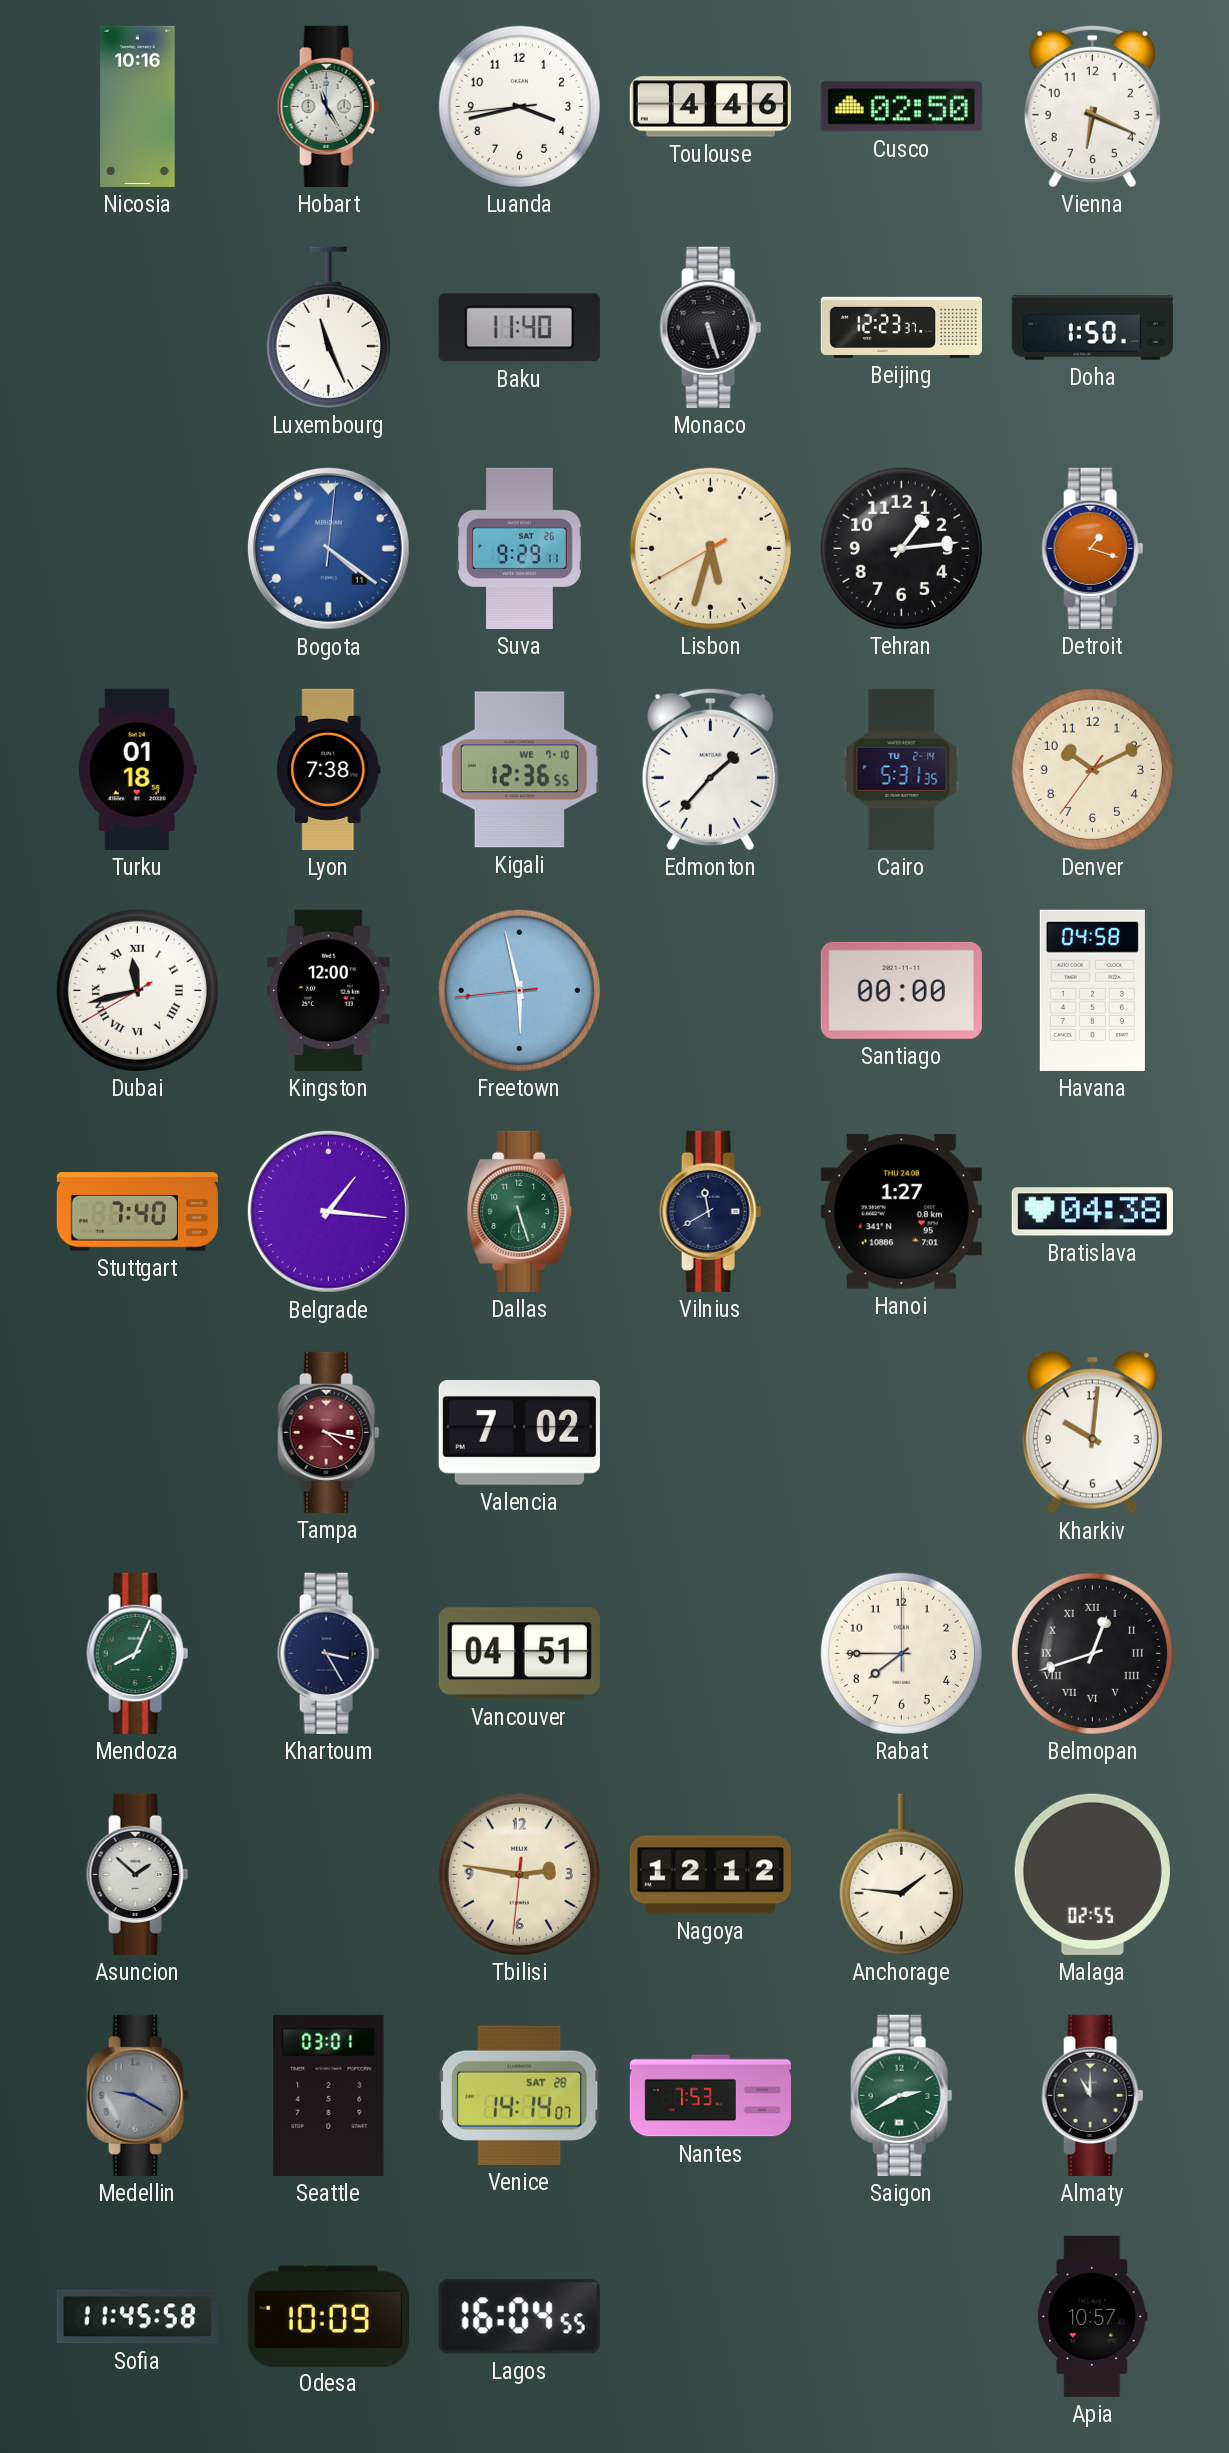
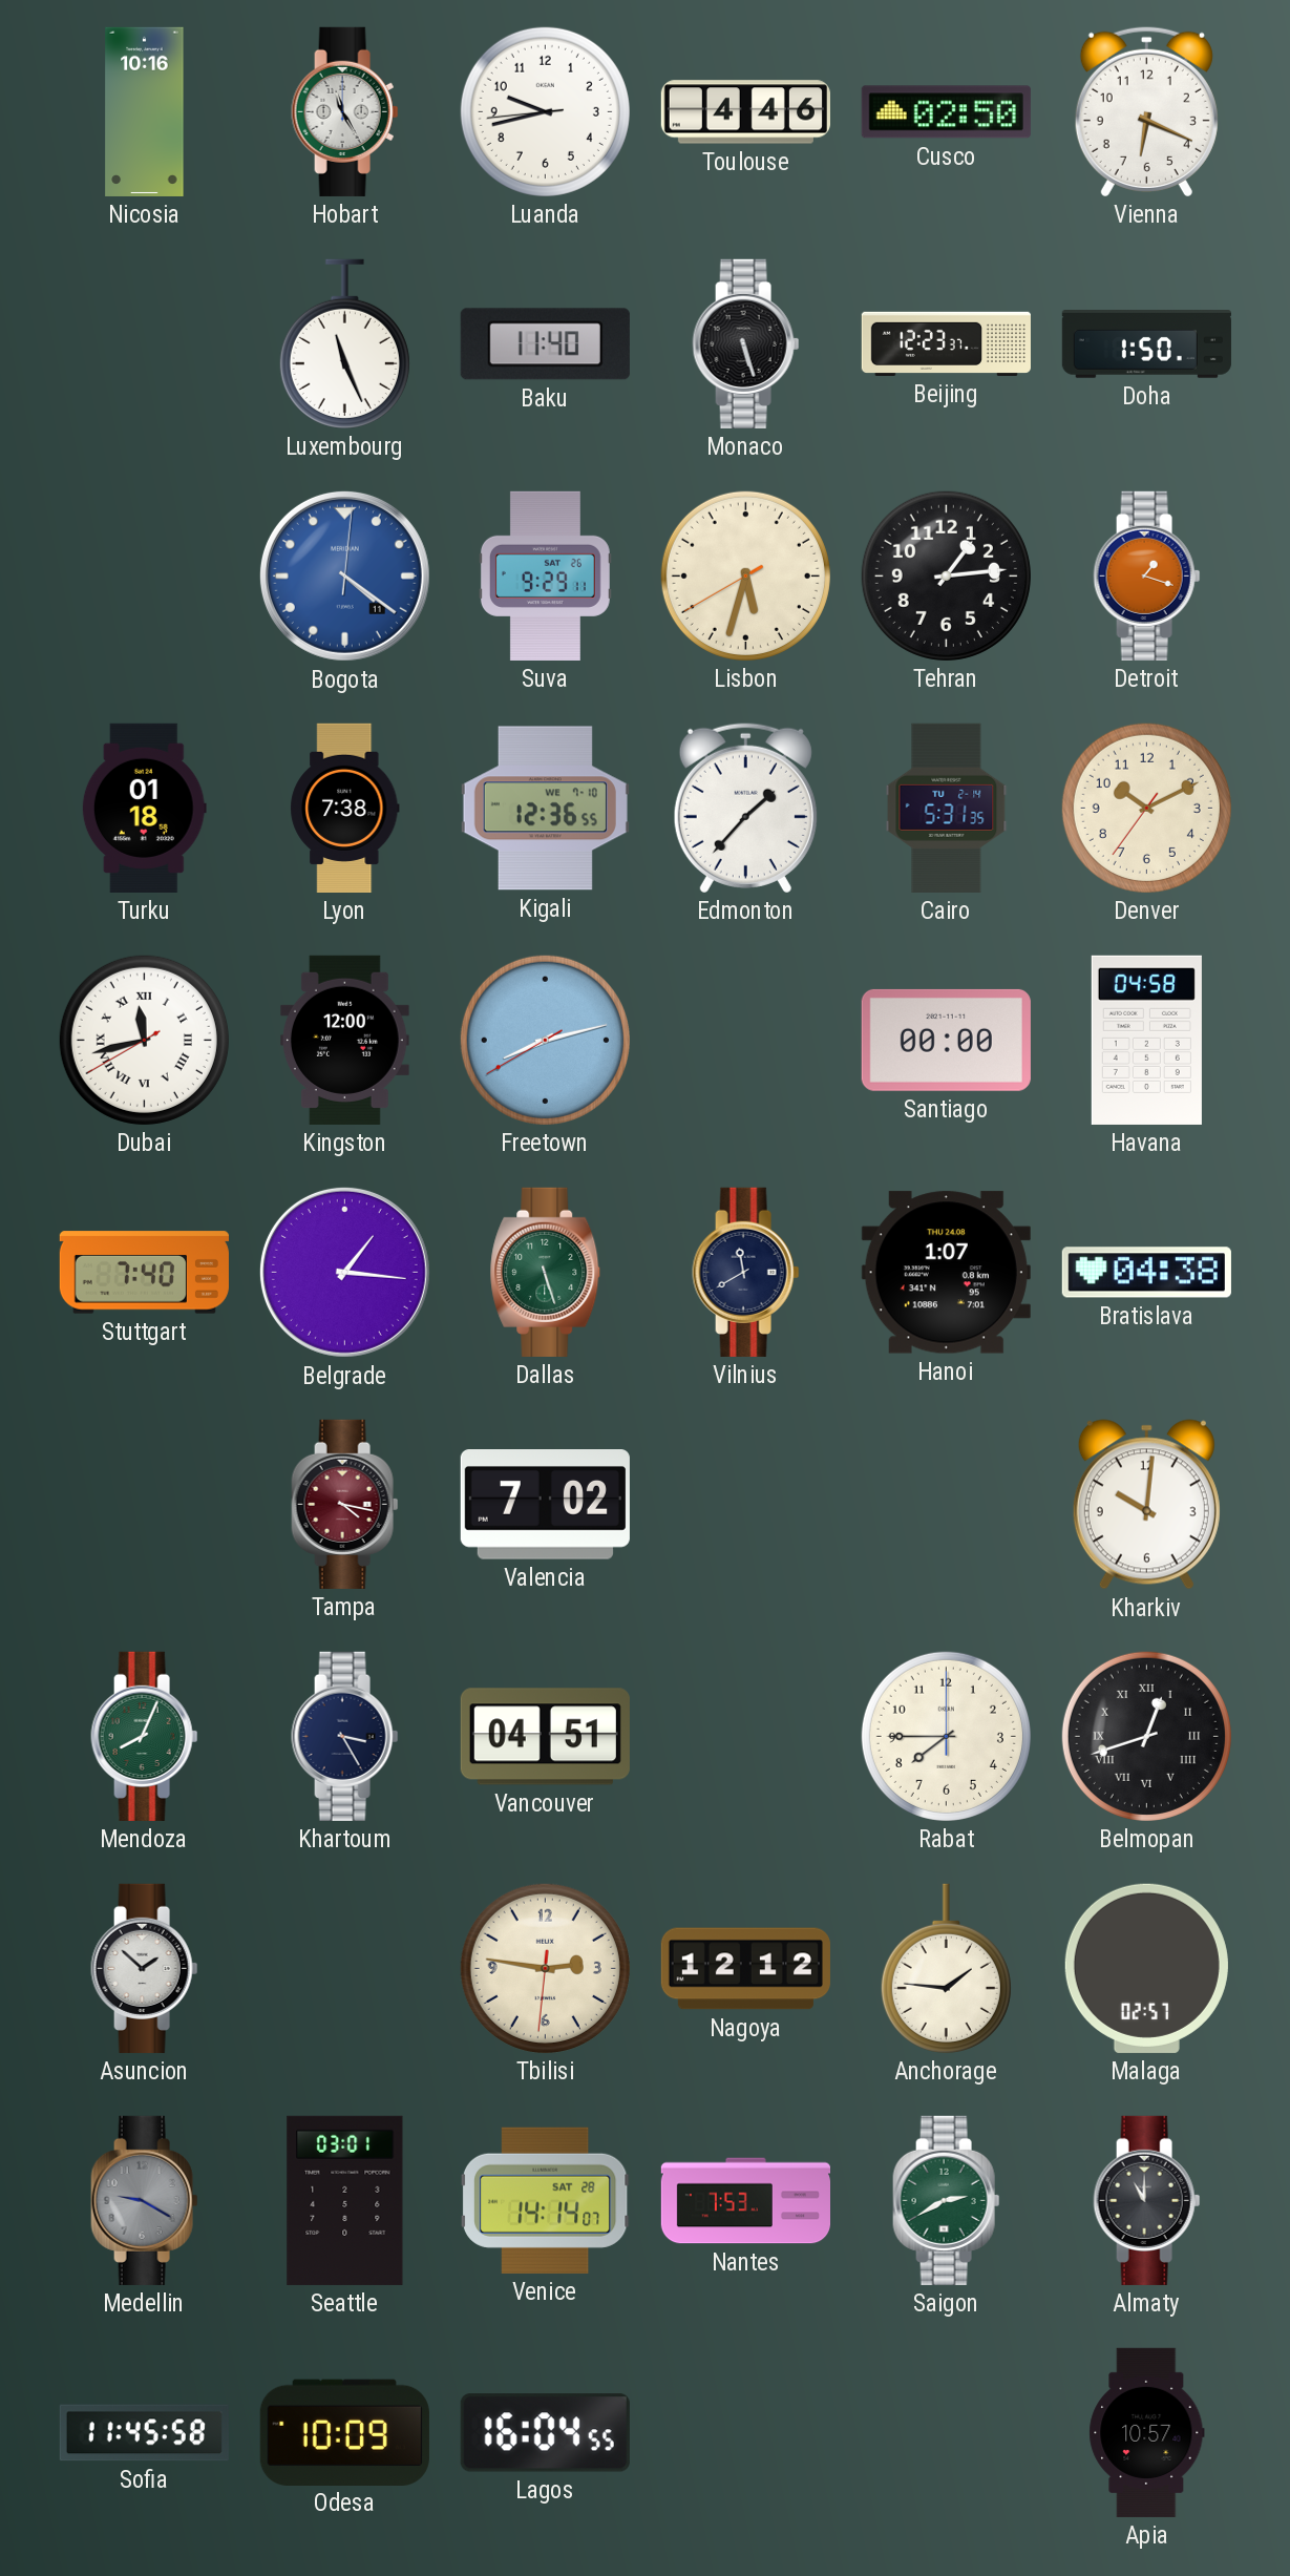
Luanda: 3:42 -> 9:42 (545, 111)
Freetown: 5:57 -> 8:12 (545, 1040)
Hanoi: 1:27 -> 1:07 (946, 1273)
Malaga: 02:55 -> 02:57 (1146, 1968)
